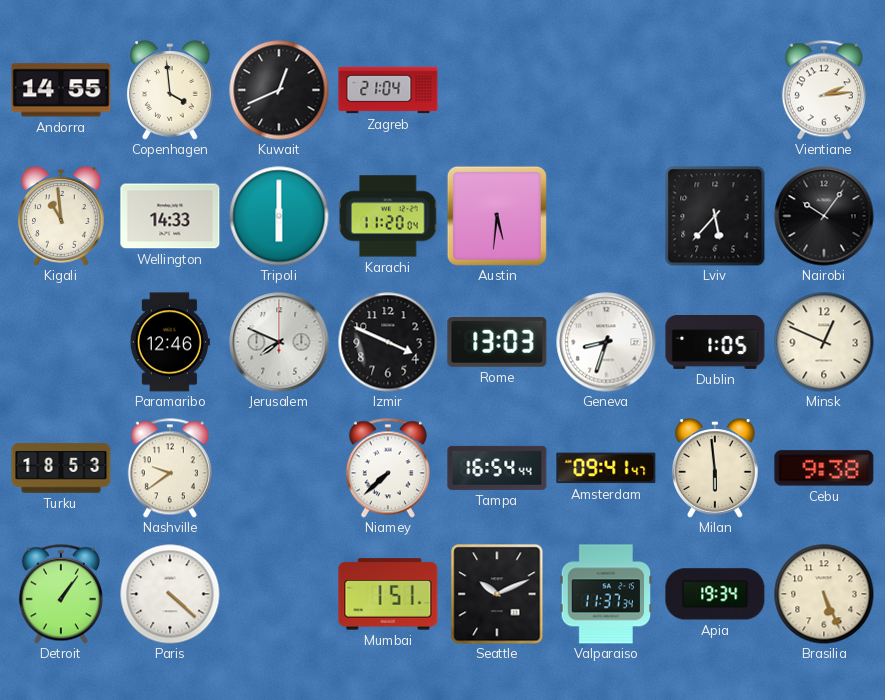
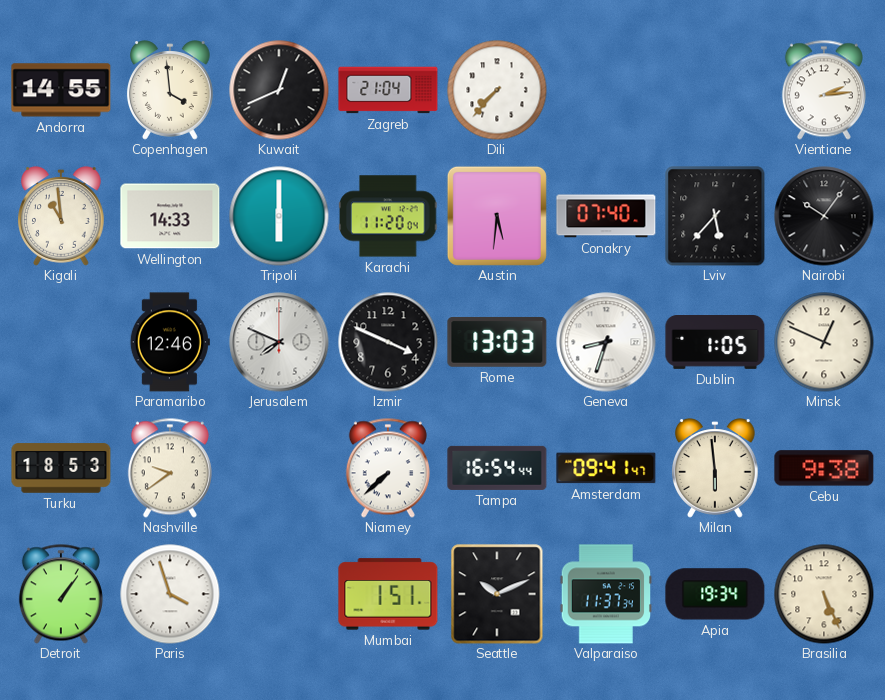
Dili: none -> 7:37 (497, 90)
Conakry: none -> 07:40 (606, 216)
Paris: 4:22 -> 3:57 (170, 594)
